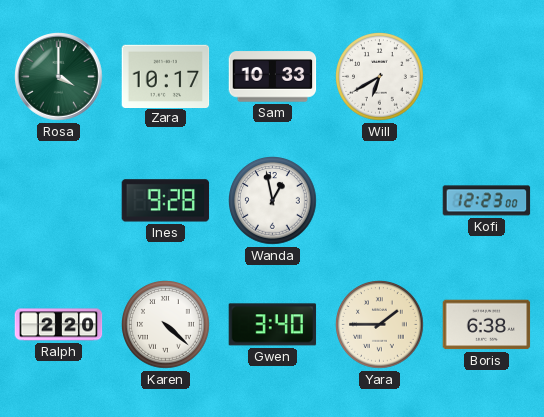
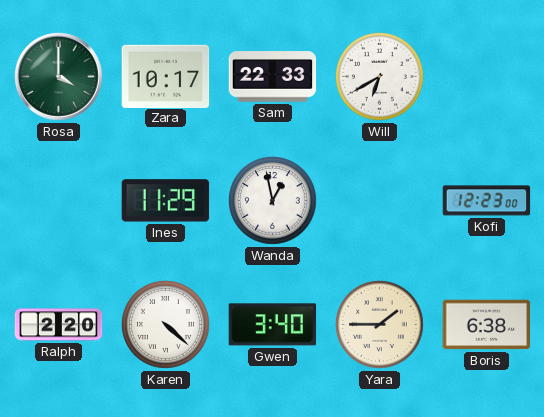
Sam: 10:33 -> 22:33 (273, 77)
Ines: 9:28 -> 11:29 (166, 201)
